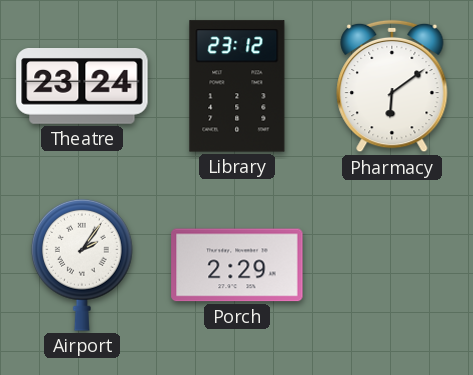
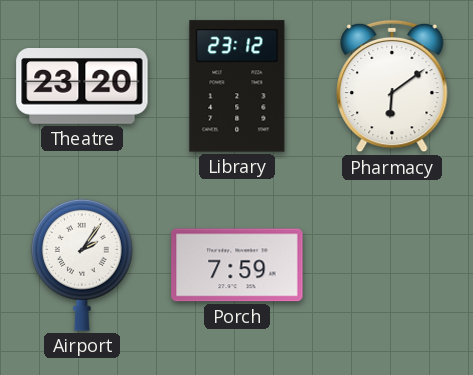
Theatre: 23:24 -> 23:20 (82, 87)
Porch: 2:29 -> 7:59 (237, 265)
